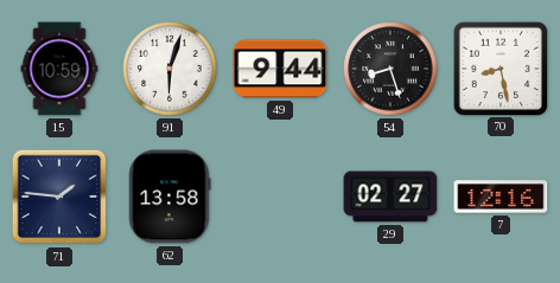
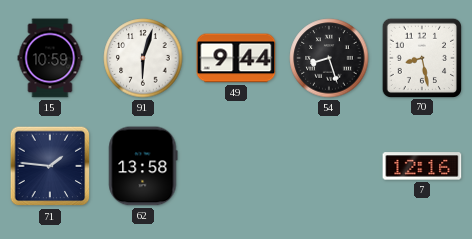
29: 02:27 -> none (390, 197)
